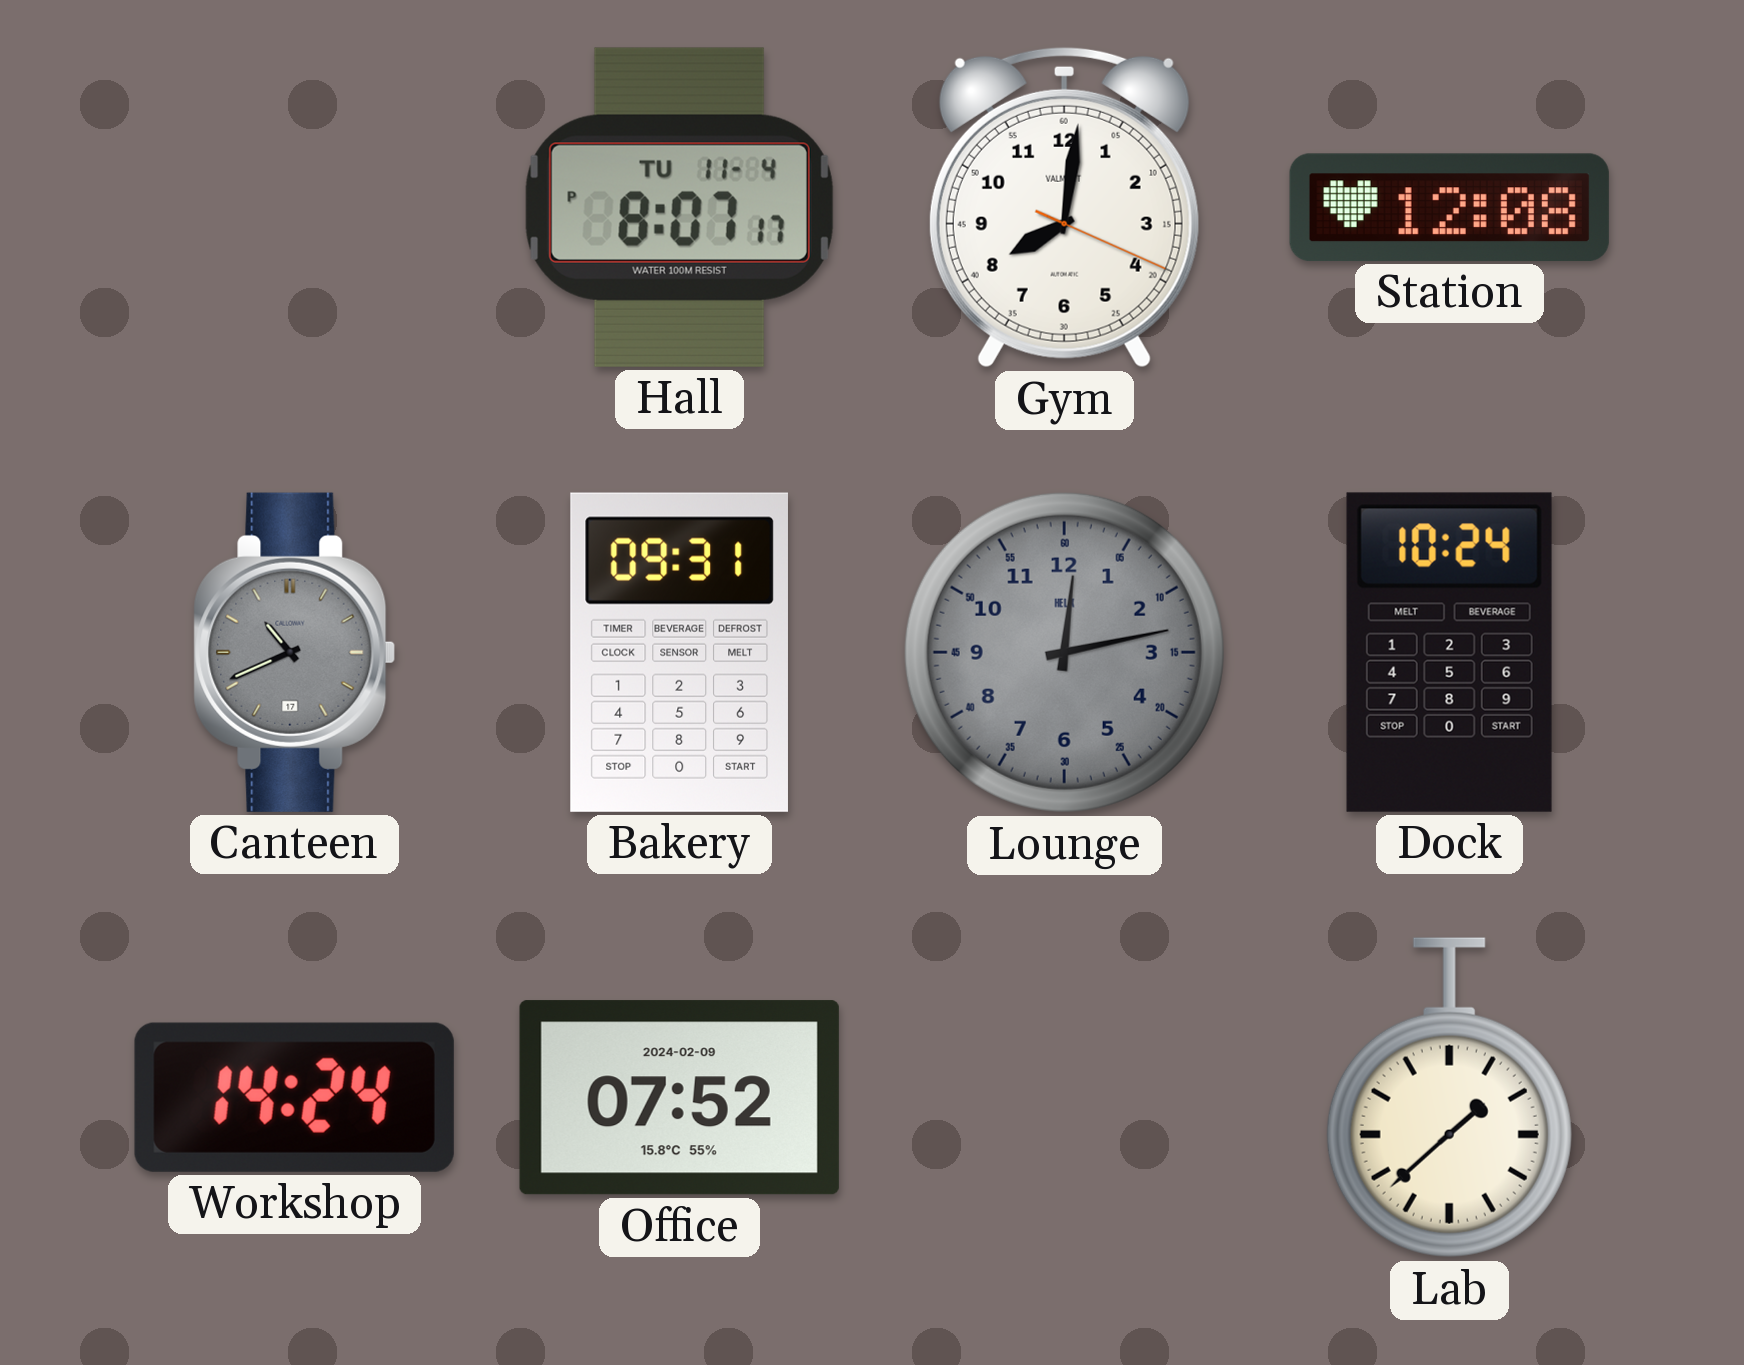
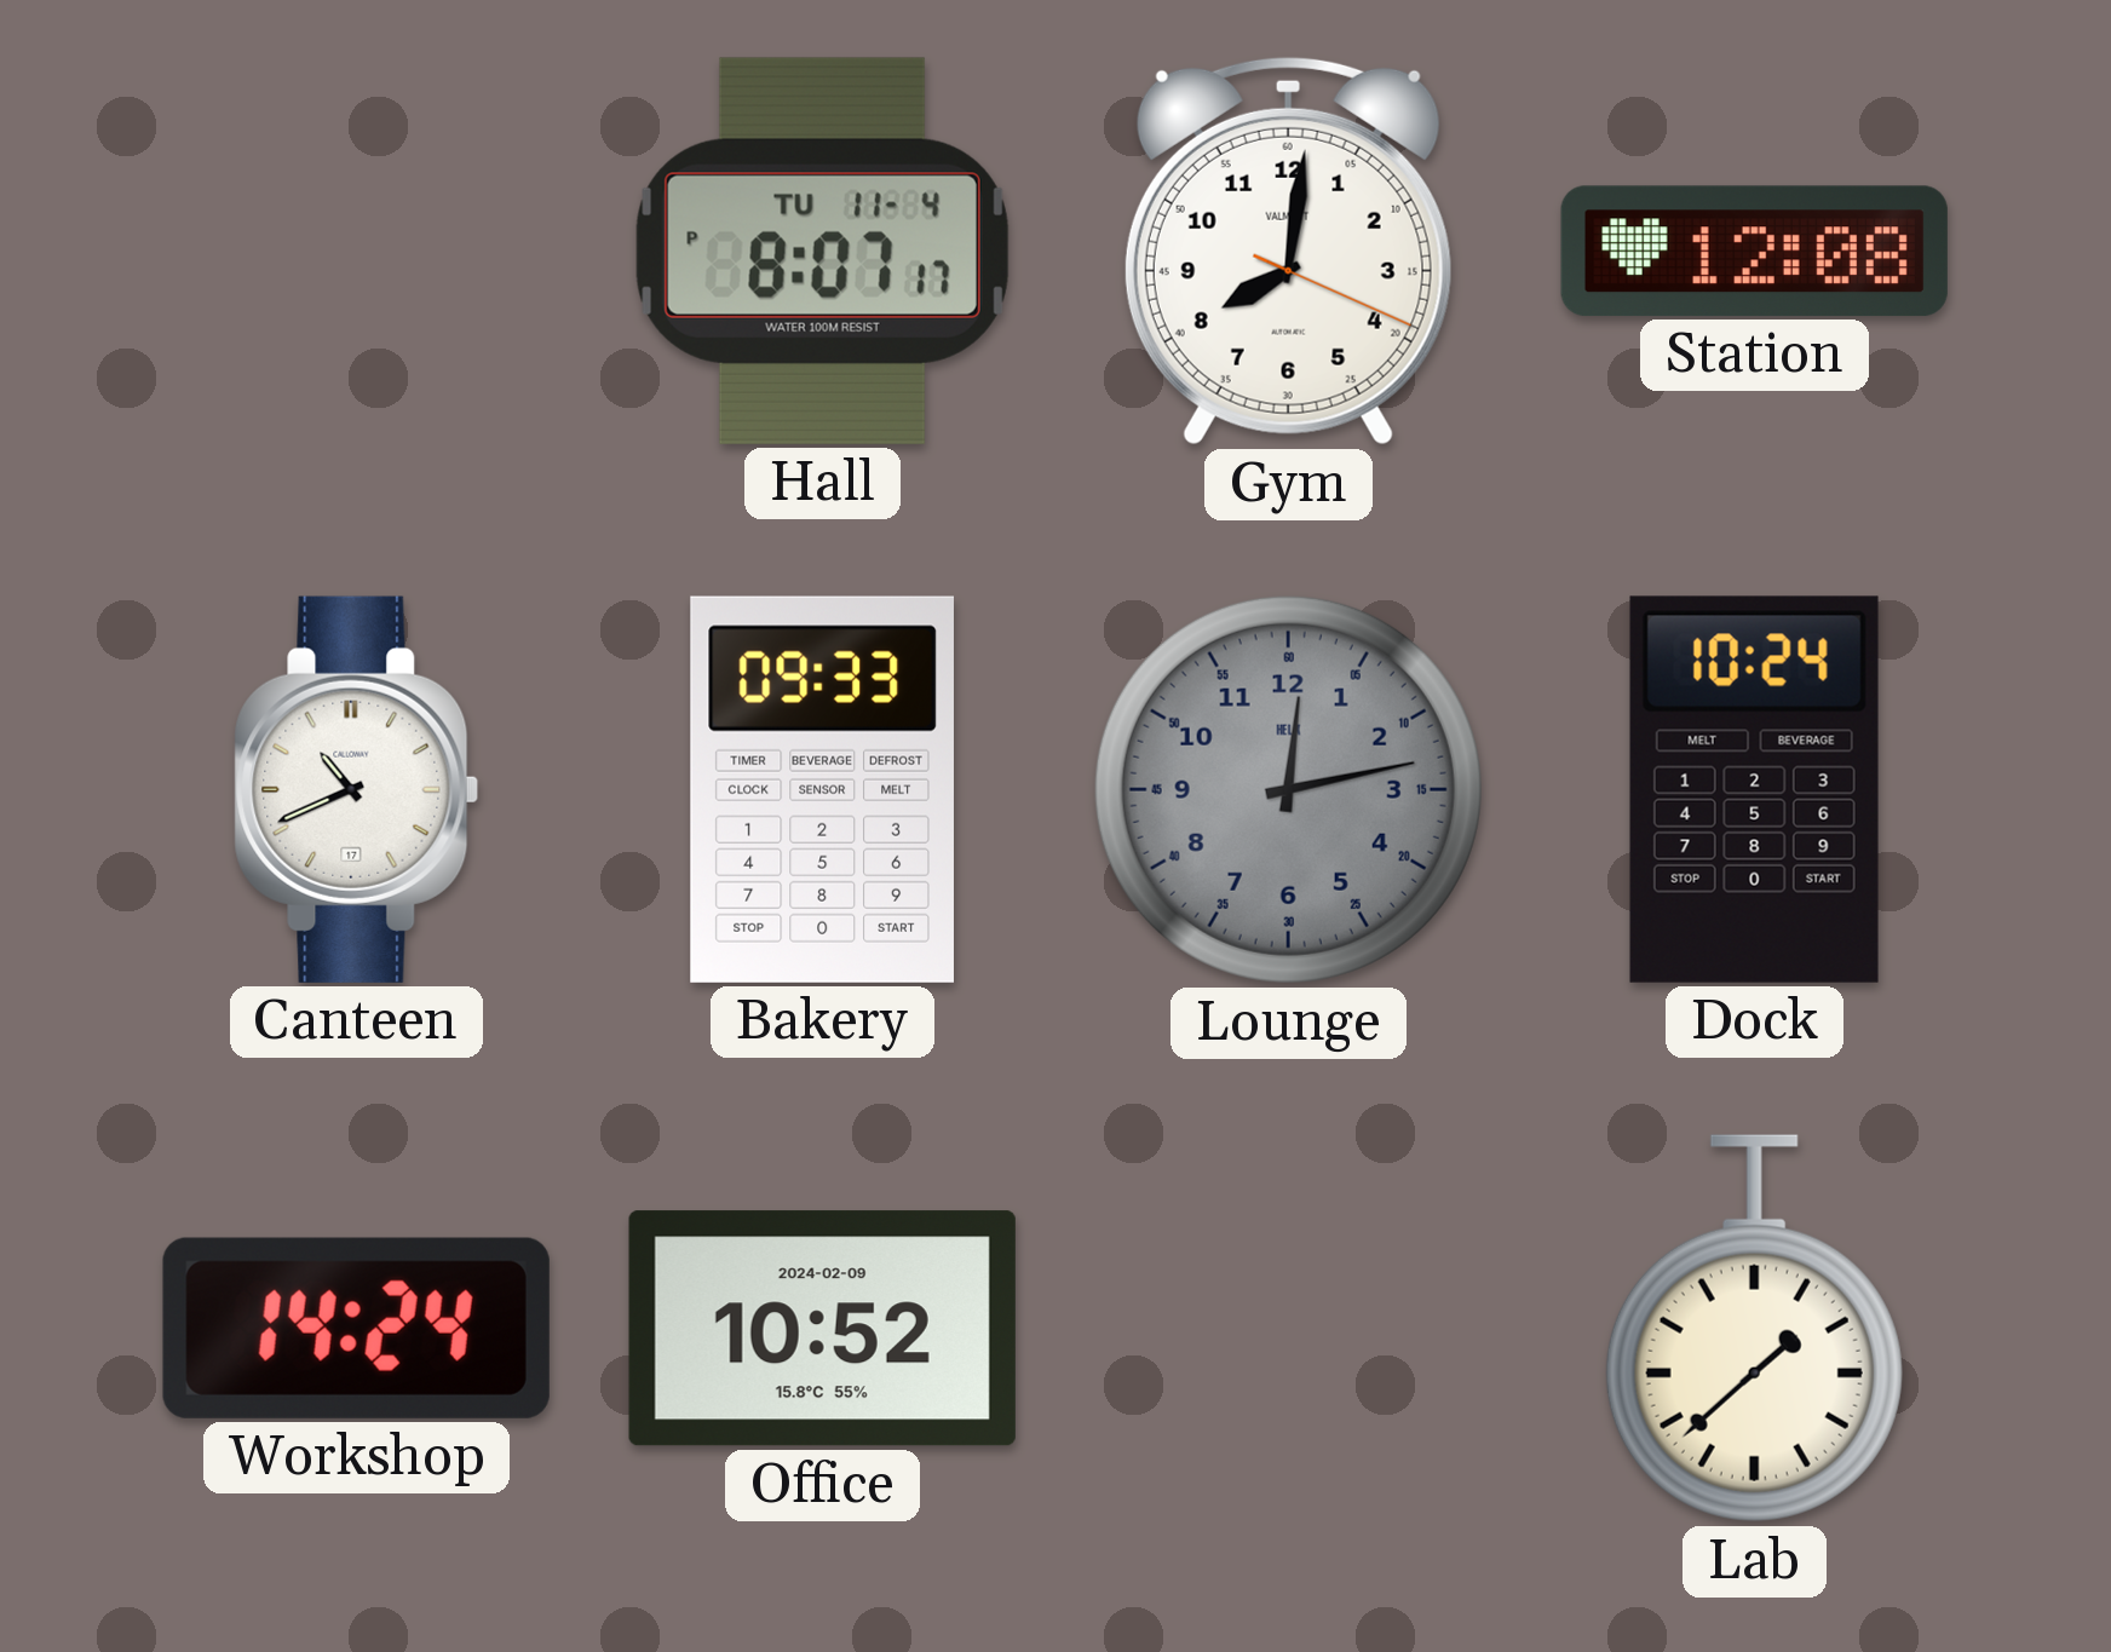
Canteen dial: grey -> white (357, 789)
Bakery: 09:31 -> 09:33 (822, 789)
Office: 07:52 -> 10:52 (822, 1329)
